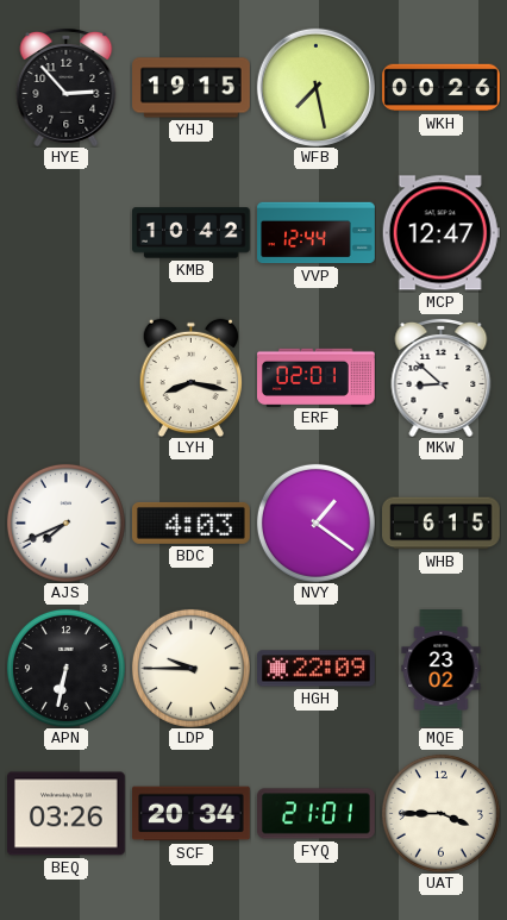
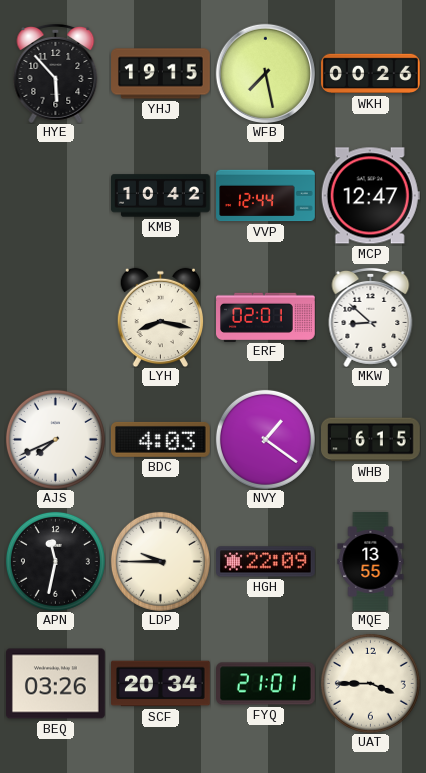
HYE: 2:53 -> 5:53 (56, 73)
APN: 6:32 -> 11:32 (55, 561)
MQE: 23:02 -> 13:55 (371, 562)
